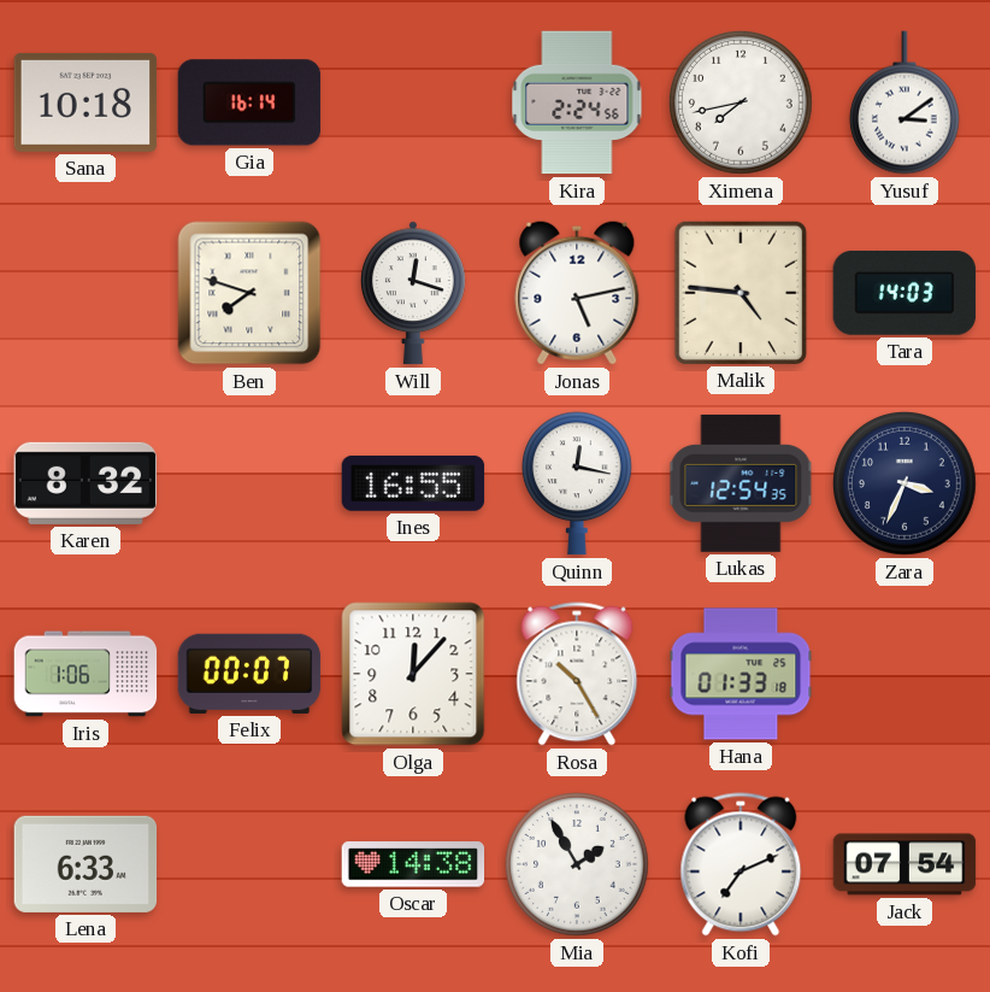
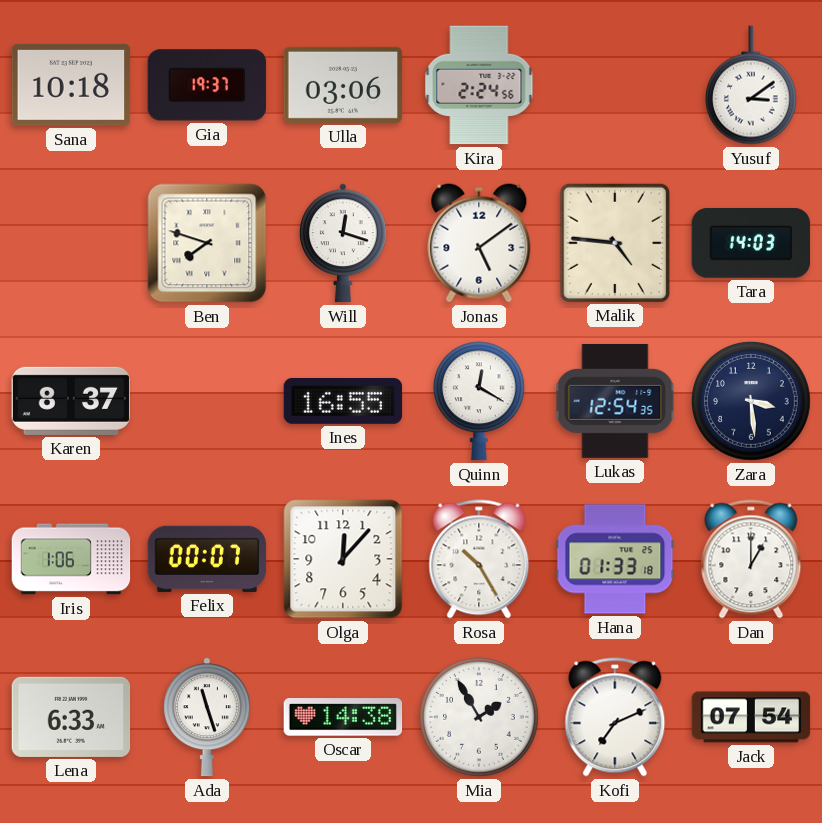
Gia: 16:14 -> 19:37 (207, 85)
Ulla: none -> 03:06 (343, 85)
Ximena: 7:43 -> none (742, 104)
Jonas: 5:13 -> 5:09 (479, 243)
Karen: 8:32 -> 8:37 (71, 401)
Quinn: 12:17 -> 12:20 (479, 401)
Zara: 3:34 -> 3:29 (752, 402)
Dan: none -> 1:00 (751, 559)
Ada: none -> 11:27 (207, 717)
